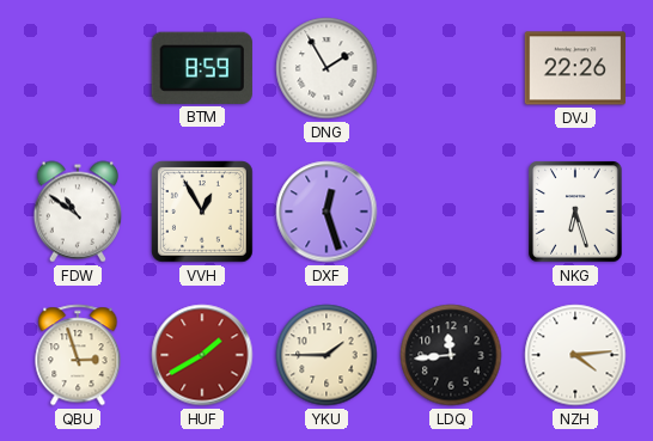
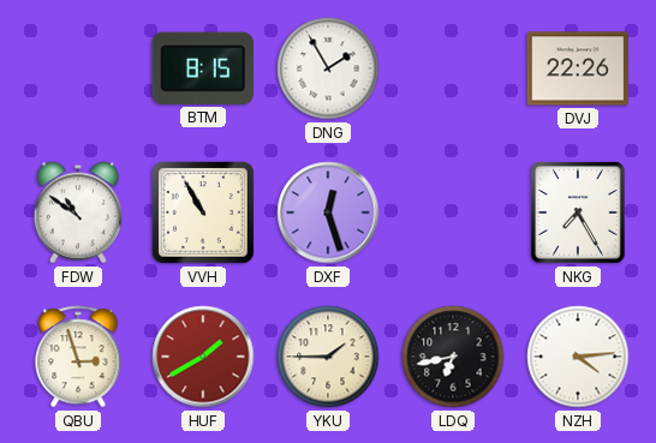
BTM: 8:59 -> 8:15 (203, 68)
VVH: 12:55 -> 10:55 (204, 214)
NKG: 6:27 -> 7:25 (578, 212)
LDQ: 11:44 -> 6:43 (453, 357)
